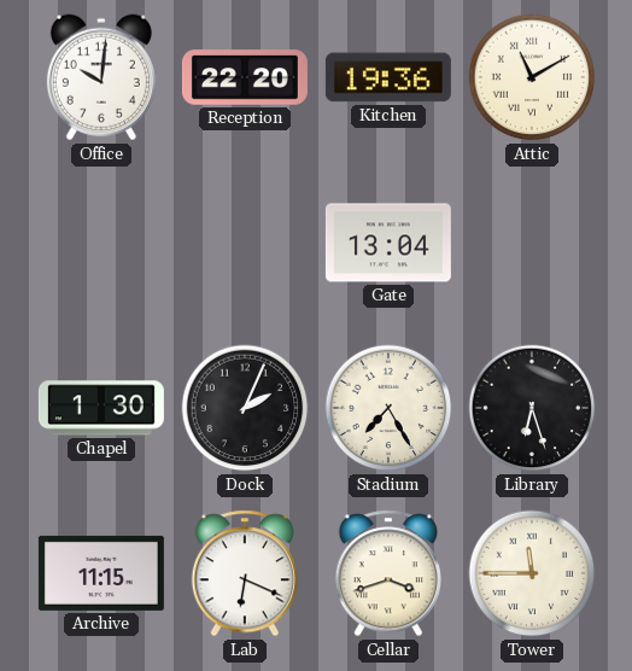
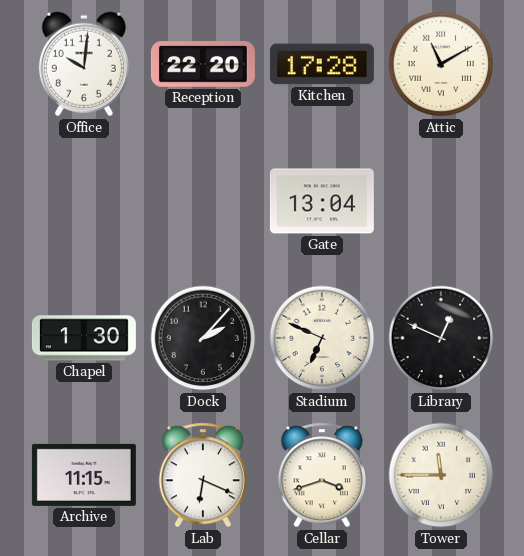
Kitchen: 19:36 -> 17:28 (322, 64)
Dock: 2:04 -> 2:07 (203, 338)
Stadium: 7:25 -> 6:49 (322, 338)
Library: 6:27 -> 12:49 (441, 338)
